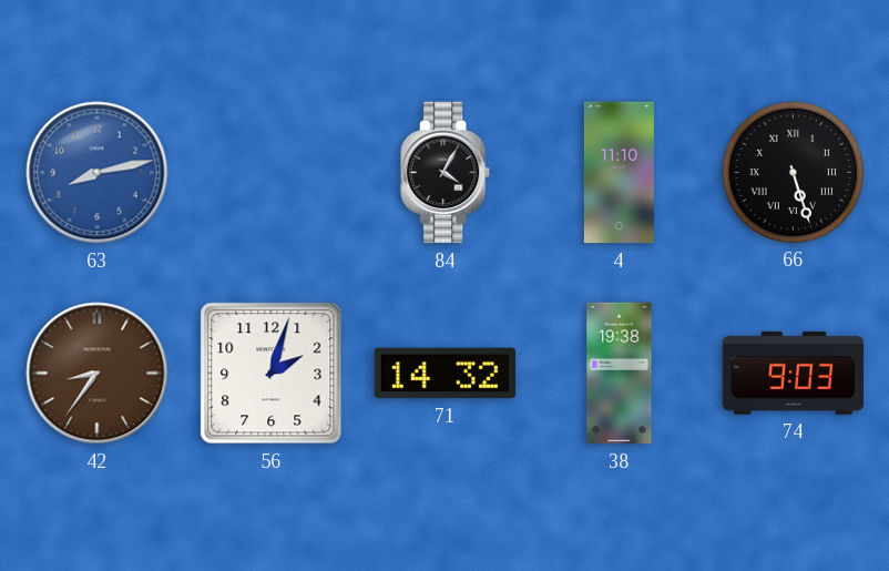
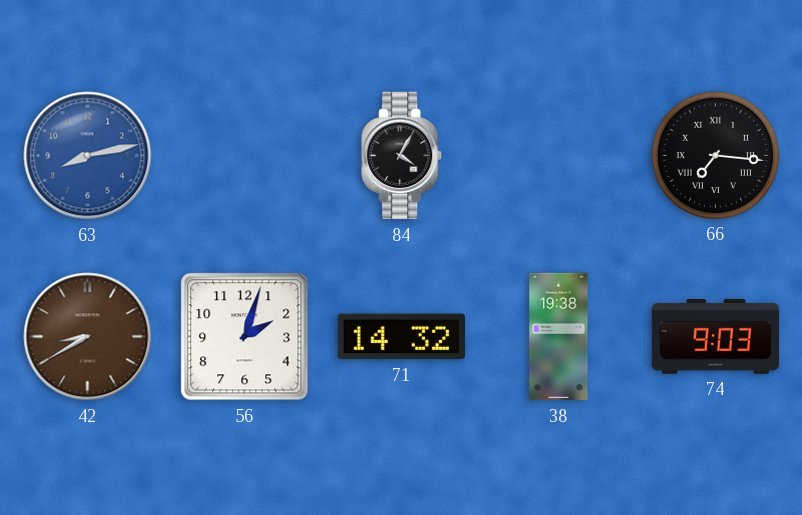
4: 11:10 -> none (619, 173)
66: 5:27 -> 7:16 (715, 155)
42: 8:36 -> 8:40 (88, 337)
